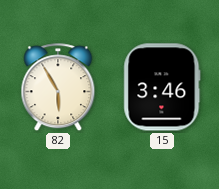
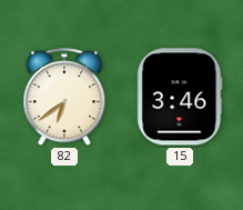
82: 5:55 -> 6:39 (64, 98)
